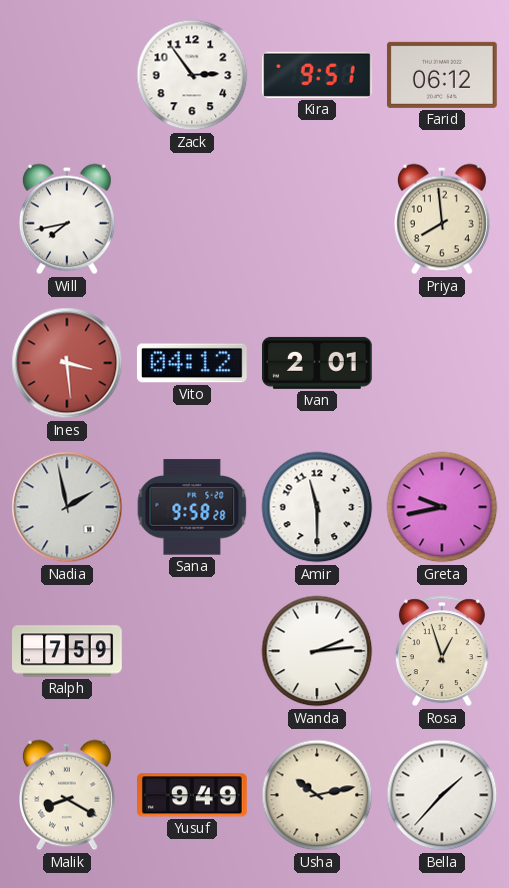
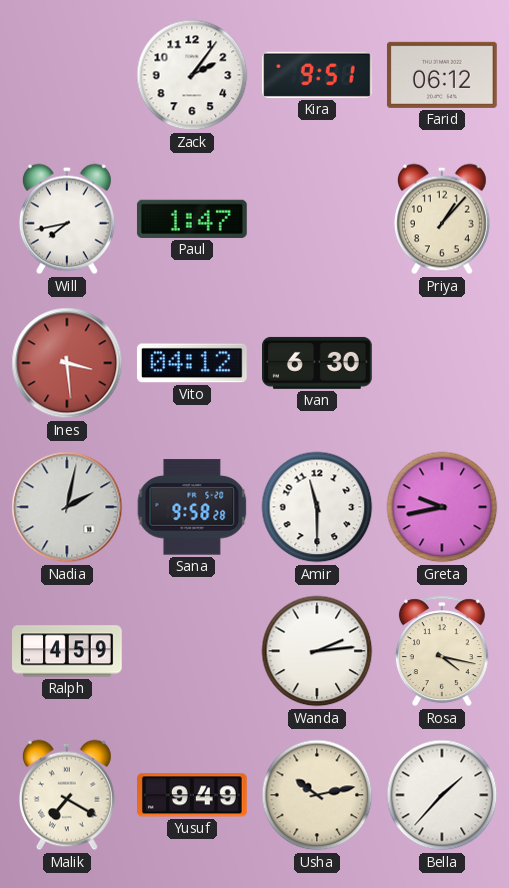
Zack: 2:54 -> 2:06 (192, 75)
Paul: none -> 1:47 (192, 219)
Priya: 7:59 -> 1:07 (442, 219)
Ivan: 2:01 -> 6:30 (318, 363)
Nadia: 1:58 -> 2:02 (67, 507)
Ralph: 7:59 -> 4:59 (67, 651)
Rosa: 12:57 -> 4:17 (442, 651)
Malik: 8:20 -> 7:20 (67, 795)
